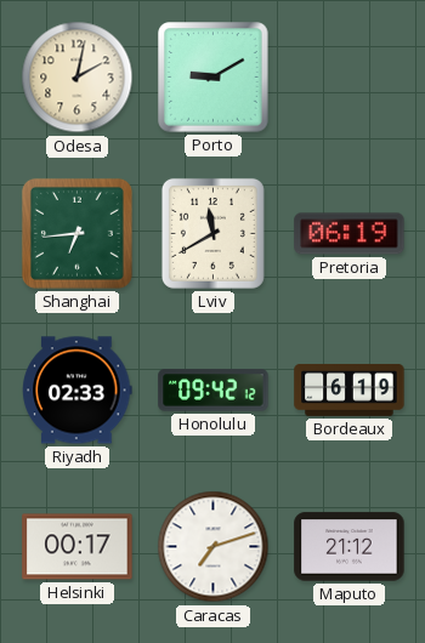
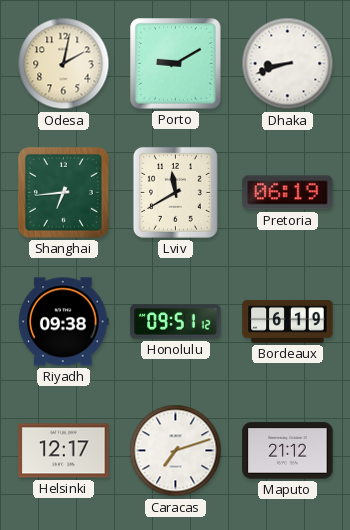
Dhaka: none -> 8:42 (288, 64)
Riyadh: 02:33 -> 09:38 (64, 322)
Honolulu: 09:42 -> 09:51 (176, 322)
Helsinki: 00:17 -> 12:17 (64, 451)
